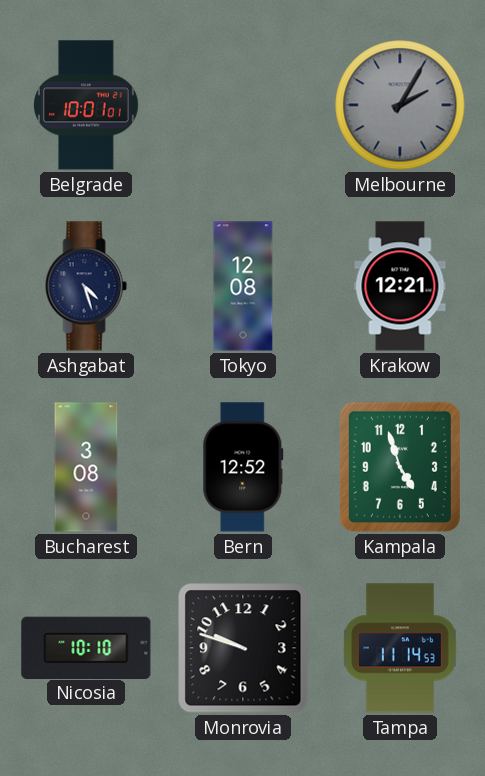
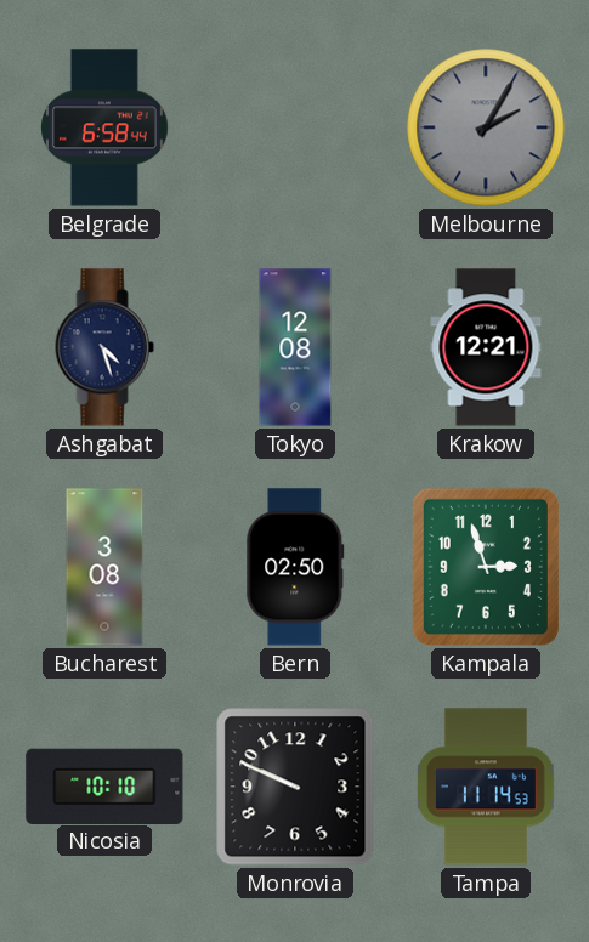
Belgrade: 10:01 -> 6:58 (106, 127)
Bern: 12:52 -> 02:50 (295, 567)
Kampala: 4:57 -> 2:57 (486, 567)
Monrovia: 9:48 -> 9:49 (295, 787)
